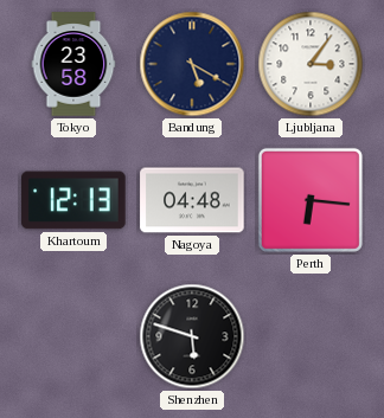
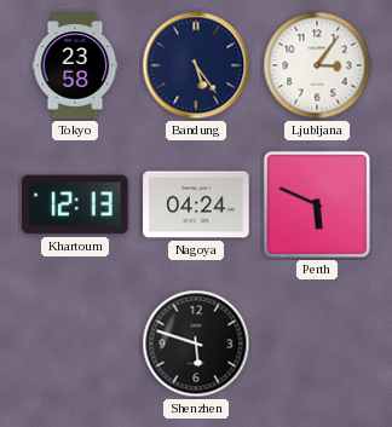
Bandung: 5:20 -> 5:24 (196, 65)
Nagoya: 04:48 -> 04:24 (196, 204)
Perth: 6:16 -> 5:49 (317, 204)
